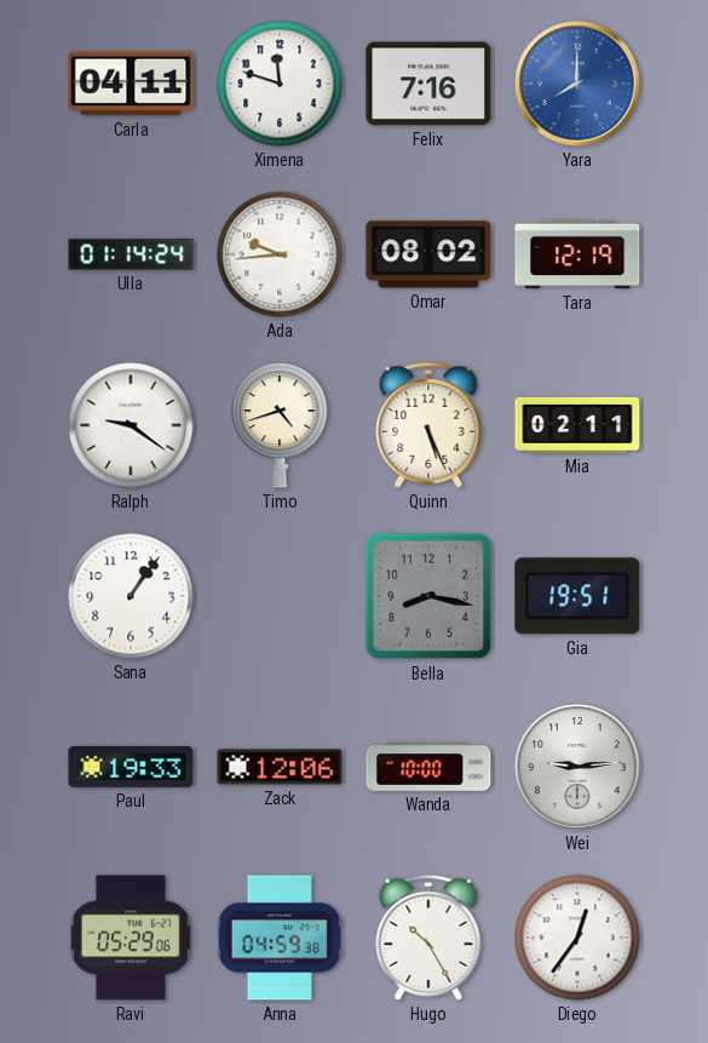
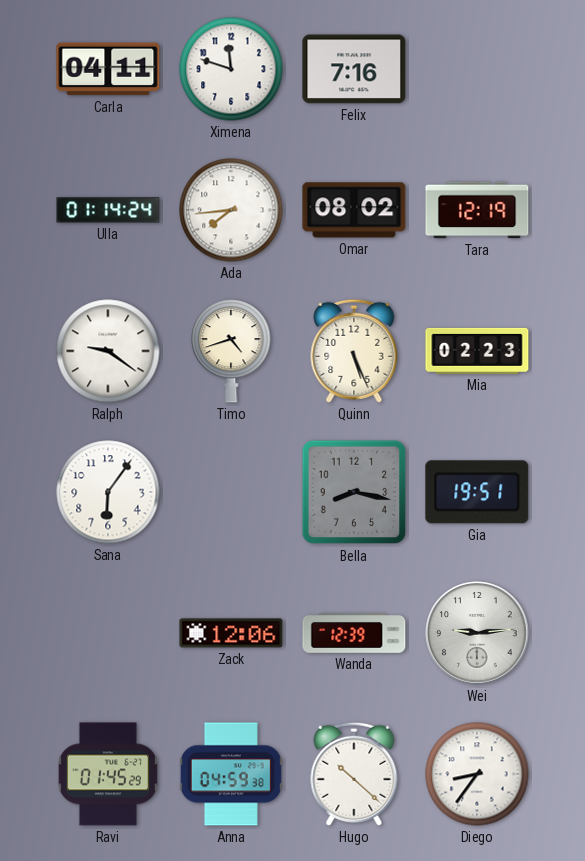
Yara: 8:00 -> none (577, 84)
Ada: 9:44 -> 7:44 (231, 210)
Mia: 02:11 -> 02:23 (477, 351)
Sana: 1:06 -> 6:06 (108, 492)
Paul: 19:33 -> none (131, 767)
Wanda: 10:00 -> 12:39 (354, 634)
Ravi: 05:29 -> 01:45 (108, 774)
Hugo: 10:25 -> 10:22 (354, 774)
Diego: 12:36 -> 8:36 (477, 774)
